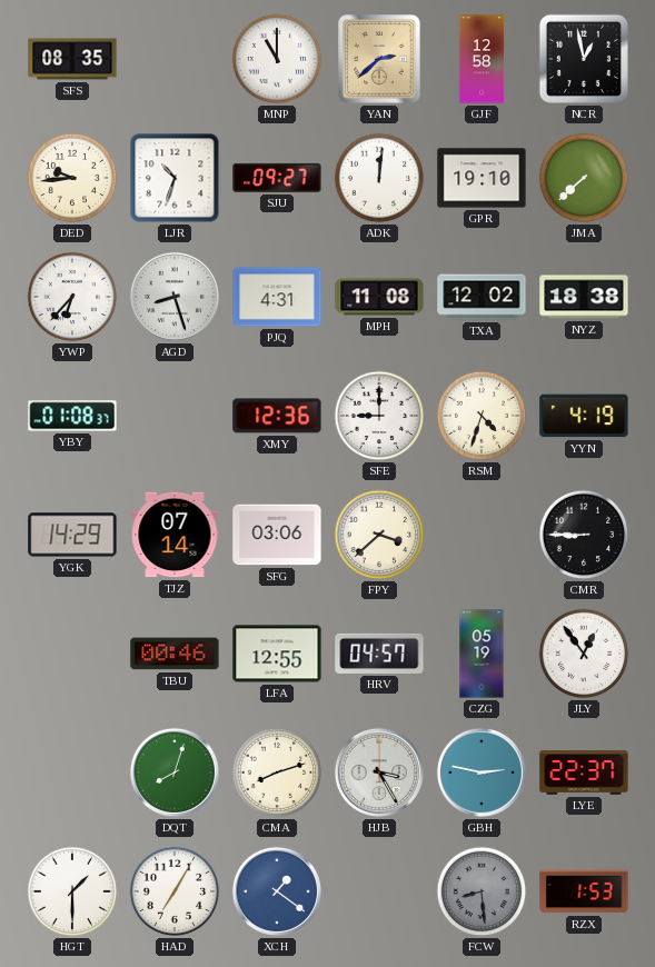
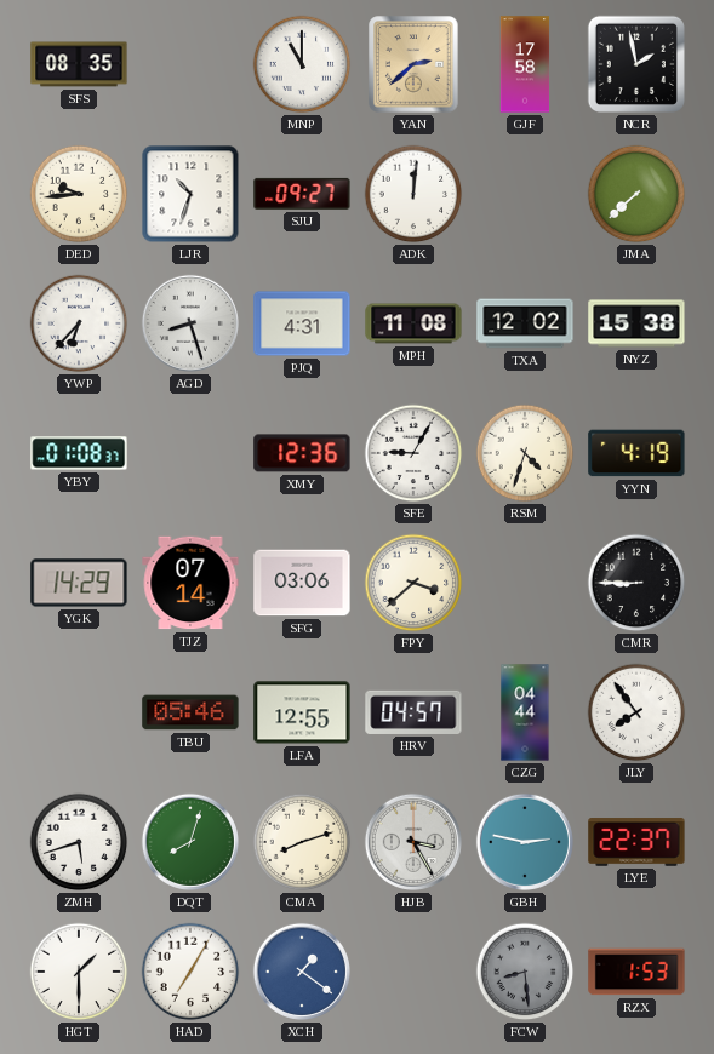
GJF: 12:58 -> 17:58 (525, 64)
NCR: 12:58 -> 1:58 (636, 64)
GPR: 19:10 -> none (482, 178)
NYZ: 18:38 -> 15:38 (636, 323)
SFE: 9:00 -> 9:05 (413, 453)
TBU: 00:46 -> 05:46 (190, 712)
CZG: 05:19 -> 04:44 (525, 712)
JLY: 12:54 -> 7:54 (636, 712)
ZMH: none -> 5:42 (79, 842)
